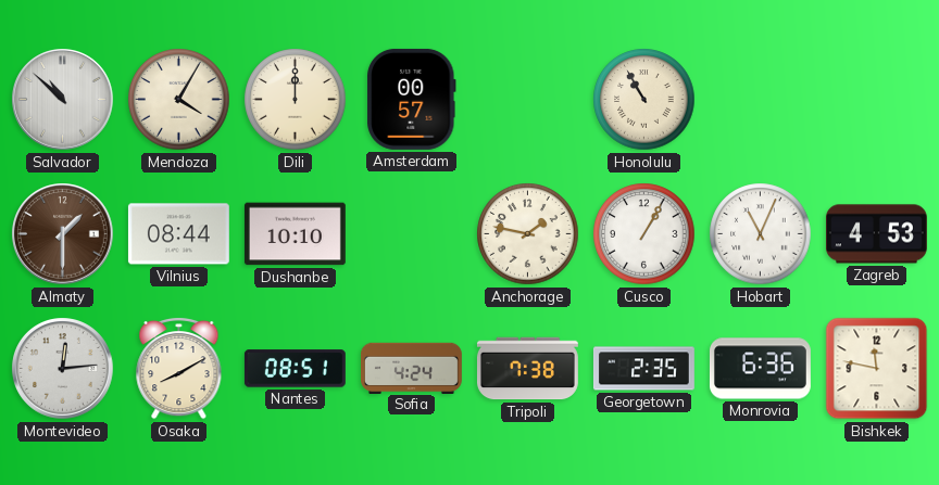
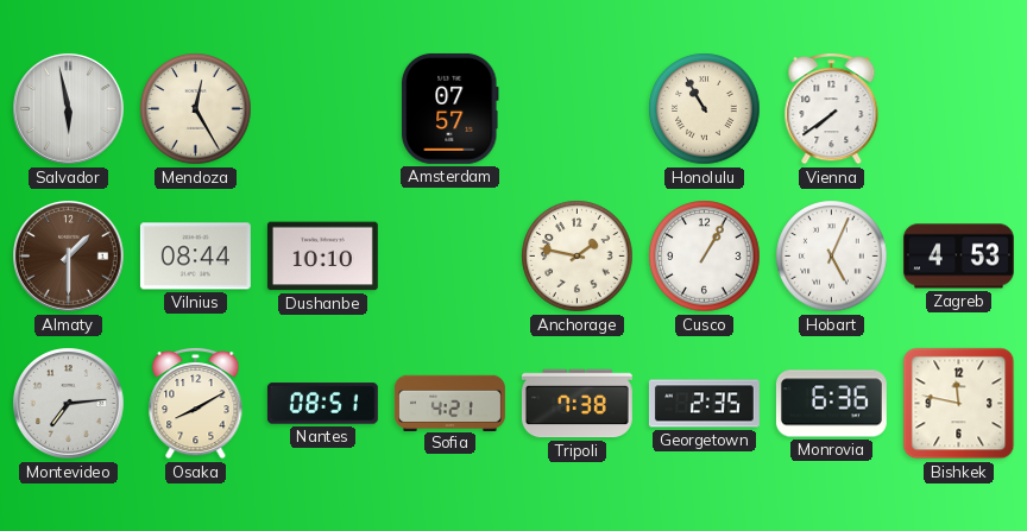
Salvador: 10:52 -> 5:58 (69, 109)
Mendoza: 4:05 -> 12:25 (196, 109)
Dili: 12:00 -> none (296, 100)
Amsterdam: 00:57 -> 07:57 (451, 108)
Vienna: none -> 7:39 (832, 108)
Hobart: 11:04 -> 5:04 (832, 257)
Montevideo: 12:14 -> 7:14 (69, 404)
Sofia: 4:24 -> 4:21 (449, 403)
